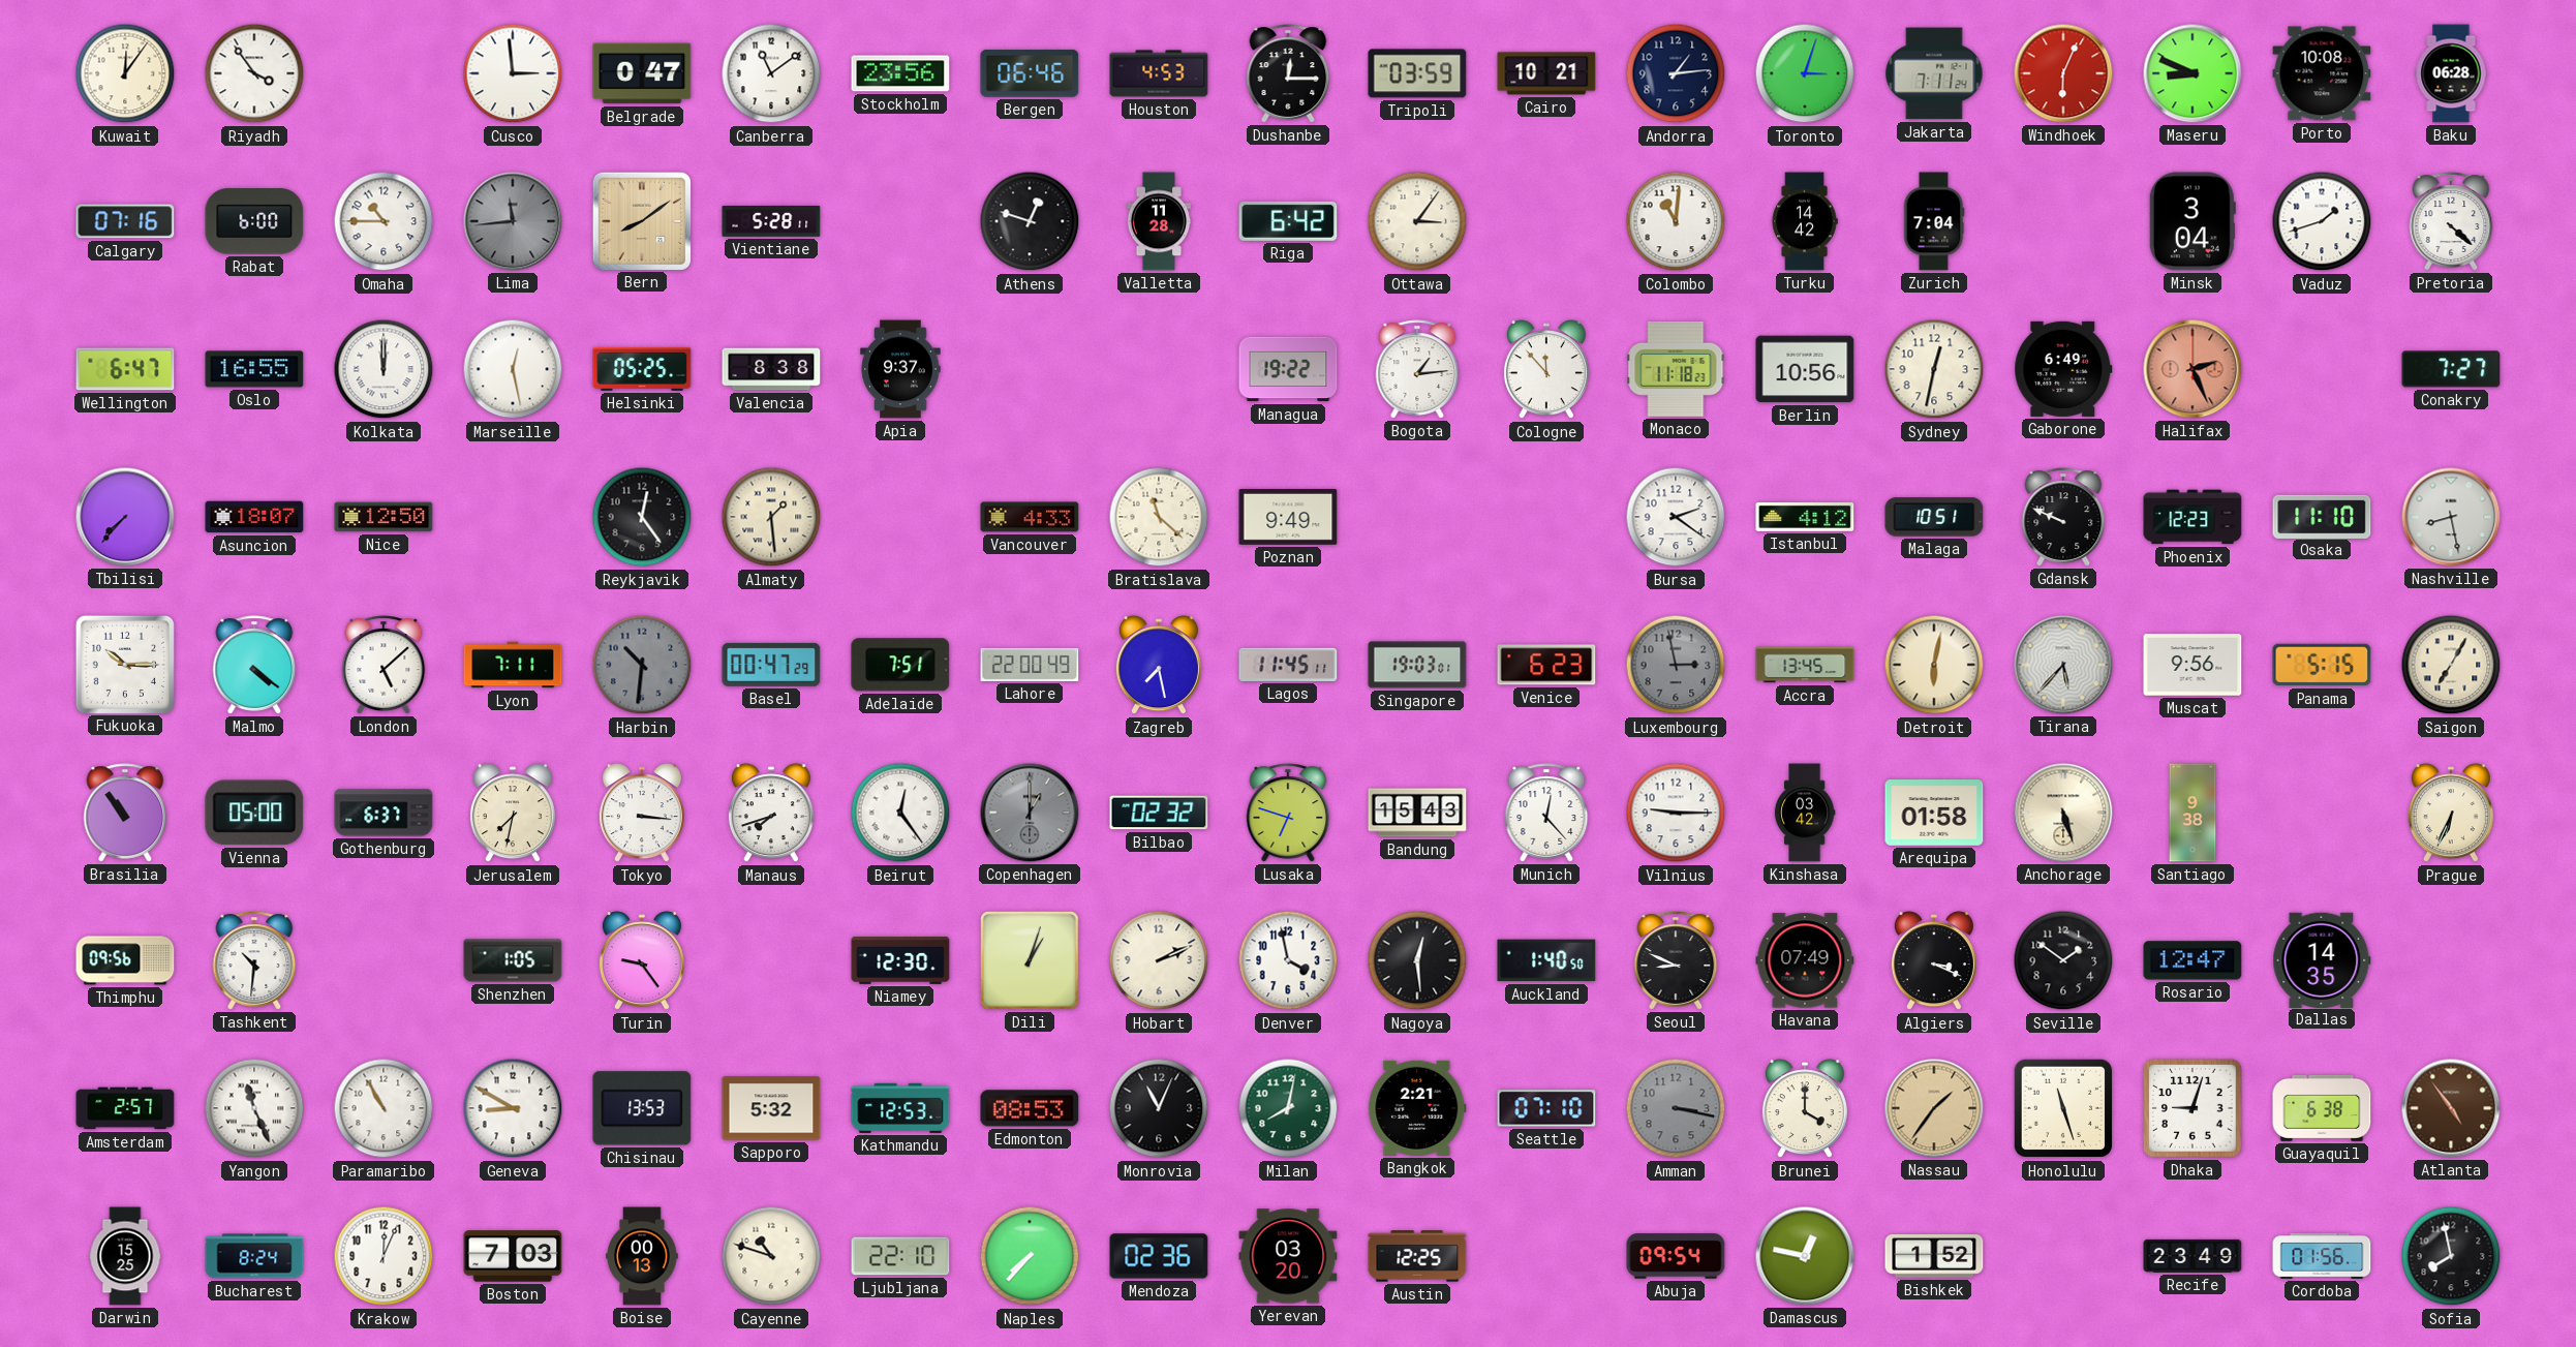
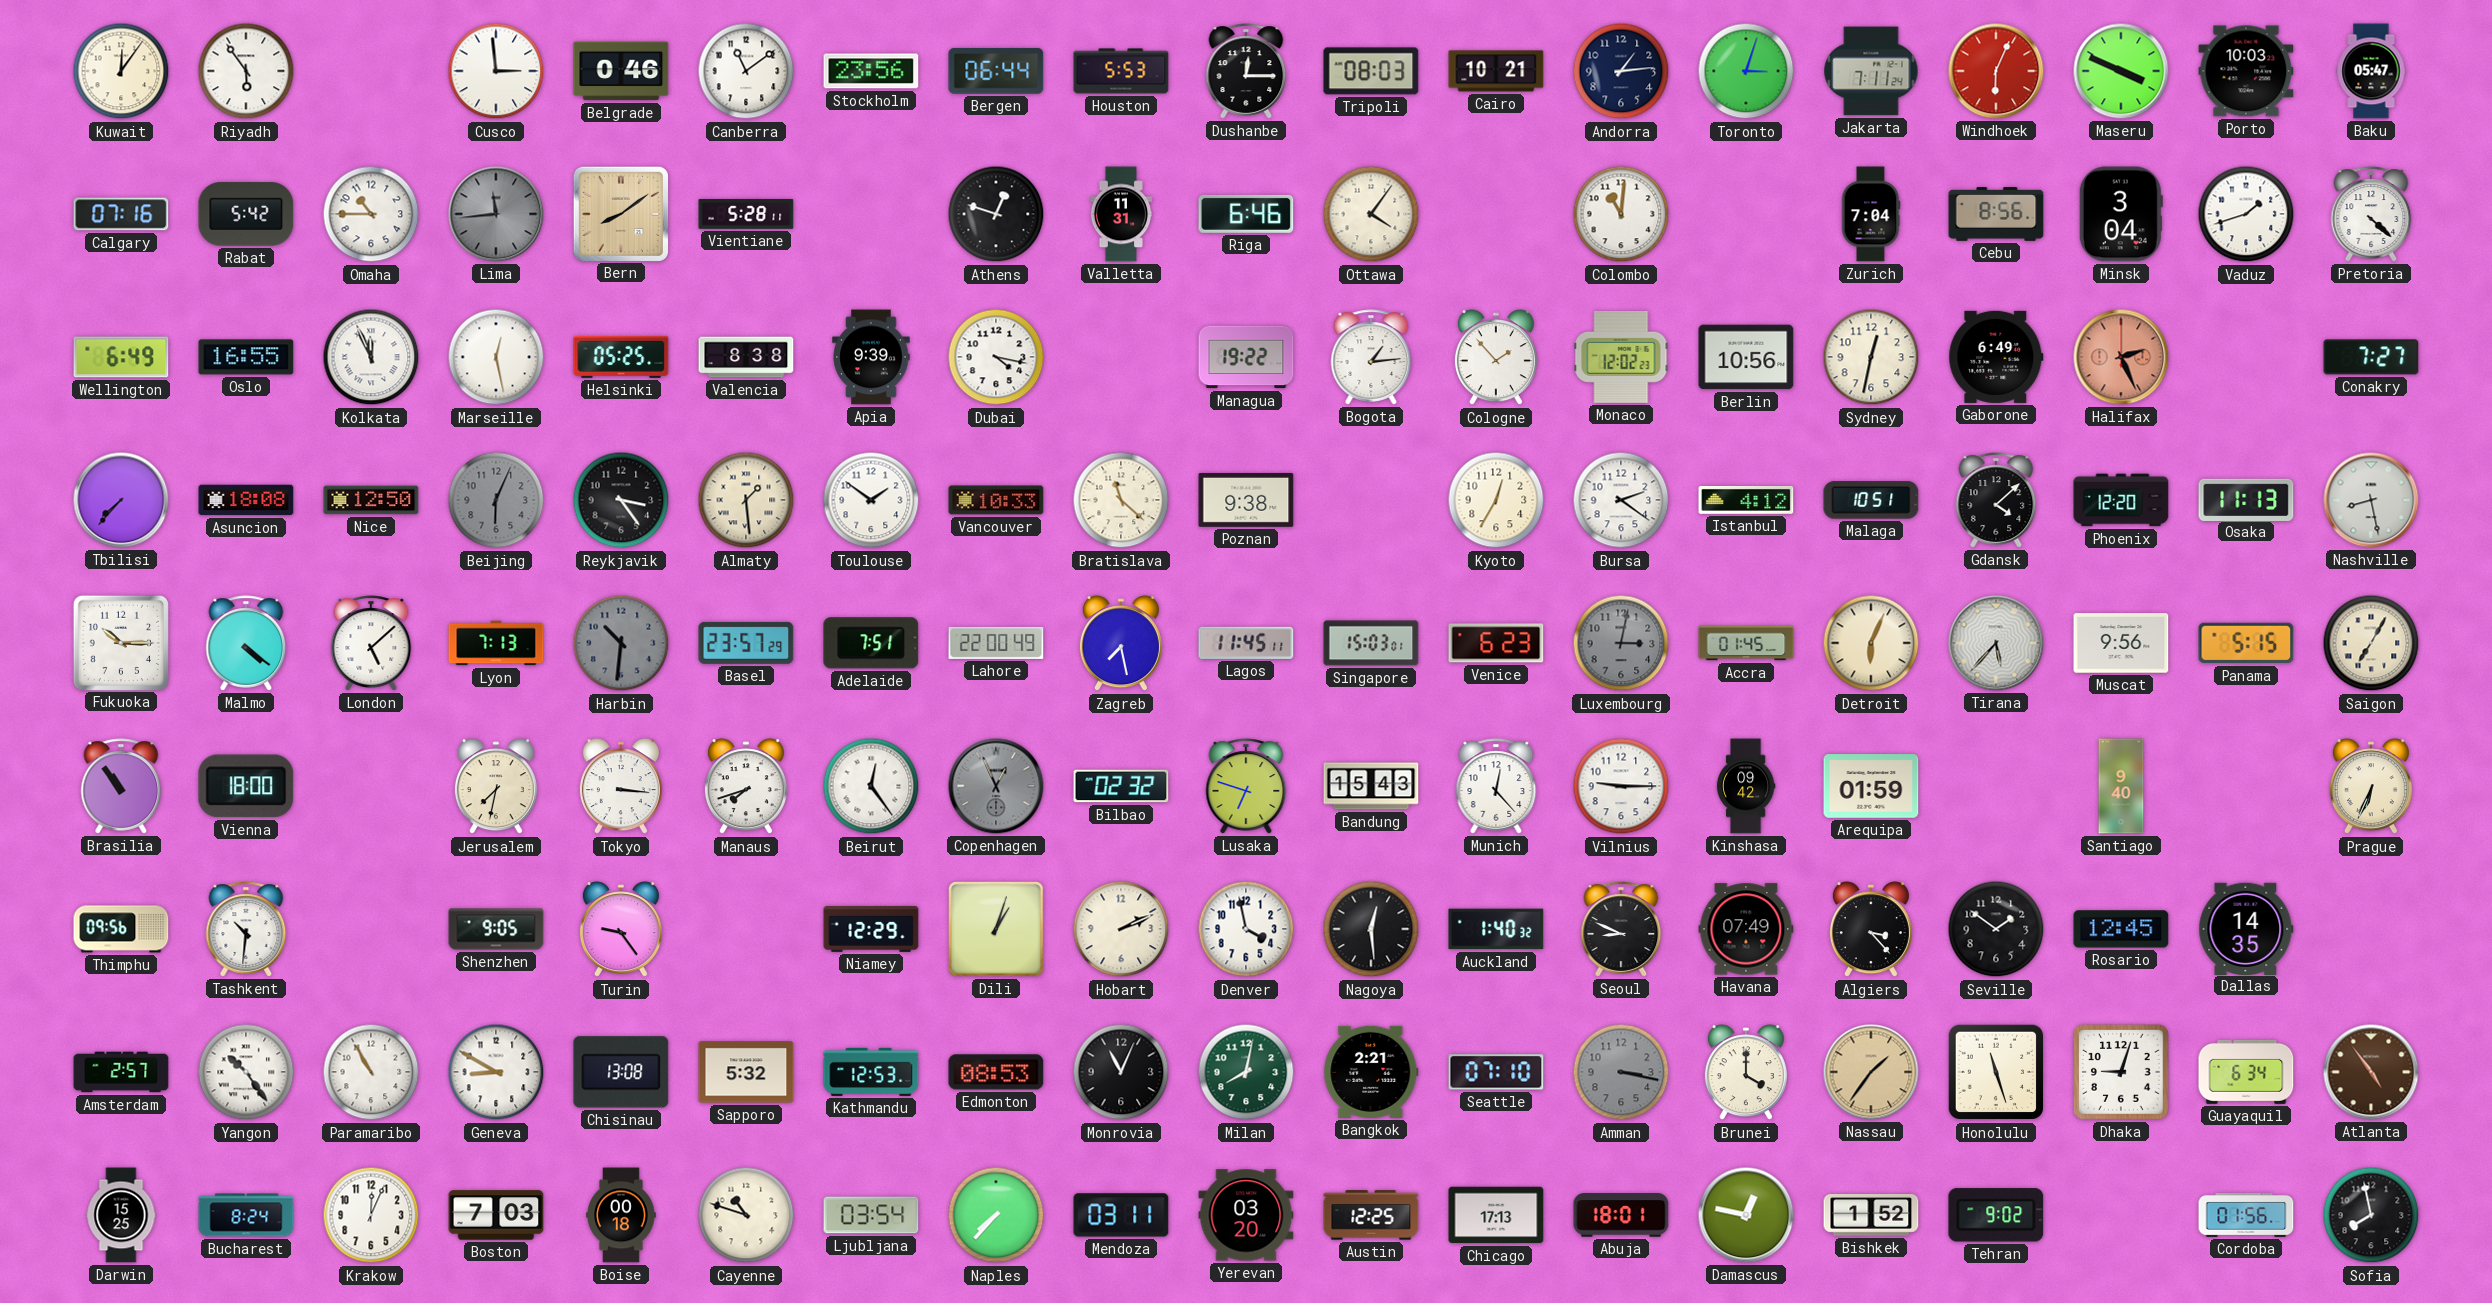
Riyadh: 3:54 -> 5:54 (246, 71)
Belgrade: 0:47 -> 0:46 (621, 71)
Bergen: 06:46 -> 06:44 (996, 71)
Houston: 4:53 -> 5:53 (1121, 71)
Tripoli: 03:59 -> 08:03 (1371, 71)
Maseru: 8:49 -> 3:49 (2121, 71)
Porto: 10:08 -> 10:03 (2246, 71)
Baku: 06:28 -> 05:47 (2371, 71)
Rabat: 6:00 -> 5:42 (246, 214)
Valletta: 11:28 -> 11:31 (1121, 214)
Riga: 6:42 -> 6:46 (1246, 214)
Ottawa: 3:06 -> 4:06 (1371, 214)
Turku: 14:42 -> none (1805, 221)
Cebu: none -> 8:56 (1996, 215)
Wellington: 6:47 -> 6:49 (121, 357)
Kolkata: 12:00 -> 11:56 (371, 357)
Apia: 9:37 -> 9:39 (871, 357)
Dubai: none -> 4:17 (996, 357)
Cologne: 11:53 -> 1:53 (1496, 358)
Monaco: 11:18 -> 12:02 (1621, 357)
Asuncion: 18:07 -> 18:08 (246, 500)
Beijing: none -> 6:04 (496, 500)
Reykjavik: 12:24 -> 3:24 (621, 500)
Toulouse: none -> 1:51 (871, 500)
Vancouver: 4:33 -> 10:33 (996, 500)
Poznan: 9:49 -> 9:38 (1246, 500)
Kyoto: none -> 12:35 (1496, 500)
Gdansk: 9:49 -> 4:08 (1996, 500)
Phoenix: 12:23 -> 12:20 (2121, 500)
Osaka: 11:10 -> 11:13 (2246, 499)
Lyon: 7:11 -> 7:13 (496, 643)
Basel: 00:47 -> 23:57 (746, 643)
Singapore: 19:03 -> 15:03 (1371, 643)
Luxembourg: 2:58 -> 3:02 (1621, 643)
Accra: 13:45 -> 01:45 (1746, 643)
Detroit: 6:02 -> 6:04 (1871, 643)
Vienna: 05:00 -> 18:00 (246, 786)
Gothenburg: 6:37 -> none (384, 813)
Copenhagen: 1:00 -> 12:56 (996, 786)
Kinshasa: 03:42 -> 09:42 (1746, 786)
Arequipa: 01:58 -> 01:59 (1871, 786)
Anchorage: 5:27 -> none (2063, 813)
Santiago: 9:38 -> 9:40 (2121, 786)
Shenzhen: 1:05 -> 9:05 (496, 929)
Niamey: 12:30 -> 12:29 (871, 929)
Auckland: 1:40:50 -> 1:40:32 (1496, 929)
Algiers: 3:19 -> 3:23 (1871, 930)
Rosario: 12:47 -> 12:45 (2121, 929)
Yangon: 11:26 -> 10:24 (246, 1072)
Chisinau: 13:53 -> 13:08 (621, 1072)
Guayaquil: 6:38 -> 6:34 (2246, 1072)
Boise: 00:13 -> 00:18 (621, 1215)
Ljubljana: 22:10 -> 03:54 (871, 1215)
Mendoza: 02:36 -> 03:11 (1121, 1215)
Chicago: none -> 17:13 (1496, 1215)
Abuja: 09:54 -> 18:01 (1621, 1215)
Tehran: none -> 9:02 (1996, 1215)
Recife: 23:49 -> none (2192, 1256)
